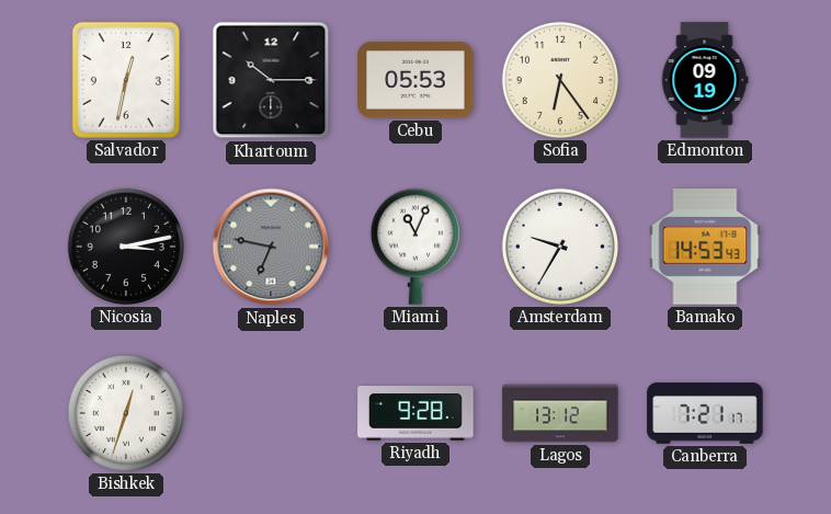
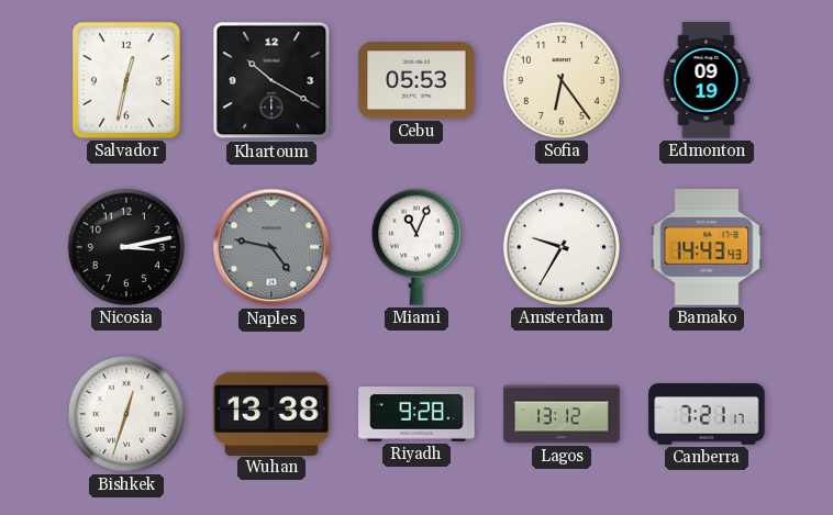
Khartoum: 10:15 -> 10:20 (271, 80)
Naples: 6:47 -> 4:47 (271, 247)
Bamako: 14:53 -> 14:43 (707, 247)
Wuhan: none -> 13:38 (271, 413)
